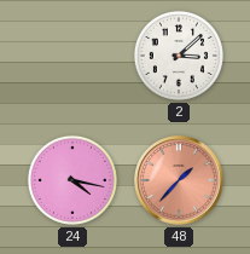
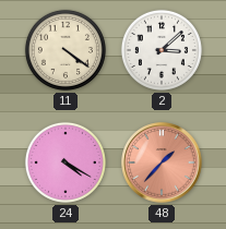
11: none -> 4:21 (66, 50)
24: 4:17 -> 4:20 (66, 162)
